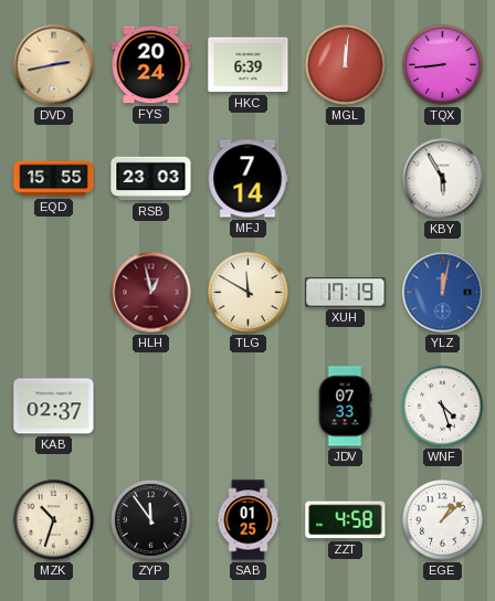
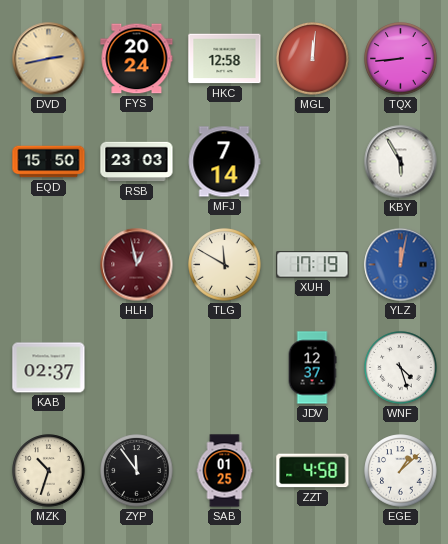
HKC: 6:39 -> 12:58 (225, 59)
EQD: 15:55 -> 15:50 (49, 162)
JDV: 07:33 -> 12:37 (312, 368)
